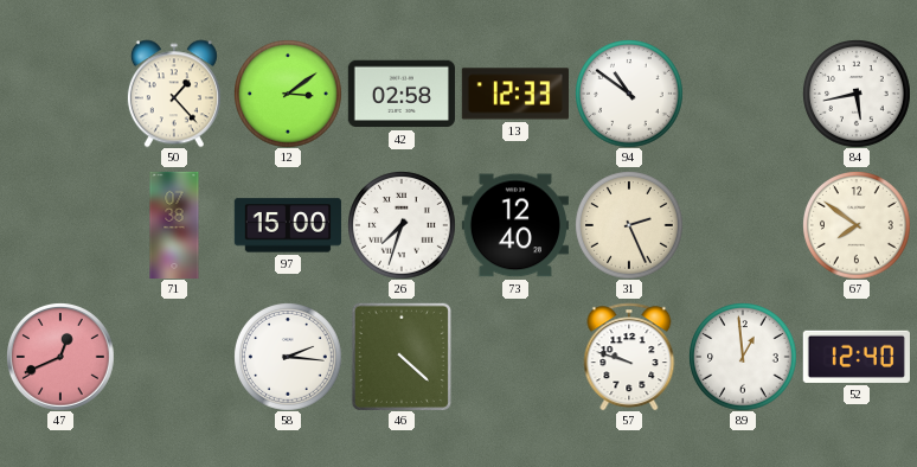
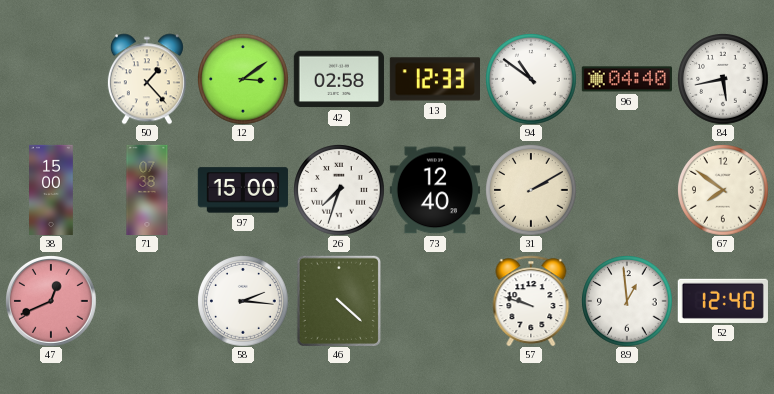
96: none -> 04:40 (626, 79)
38: none -> 15:00 (52, 189)
31: 2:26 -> 2:10 (531, 190)
